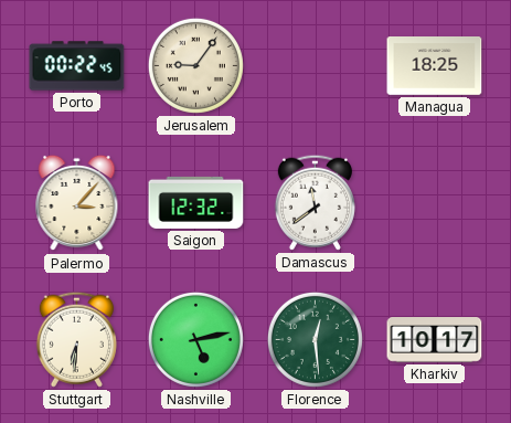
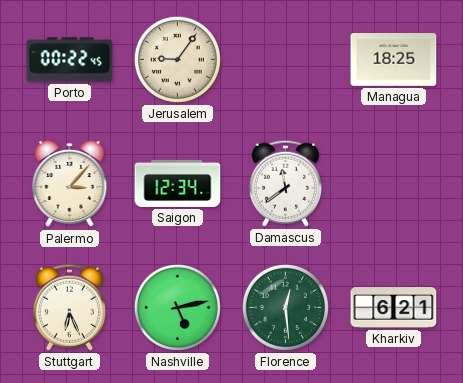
Saigon: 12:32 -> 12:34 (178, 183)
Stuttgart: 6:31 -> 6:26 (69, 307)
Kharkiv: 10:17 -> 6:21 (394, 308)
